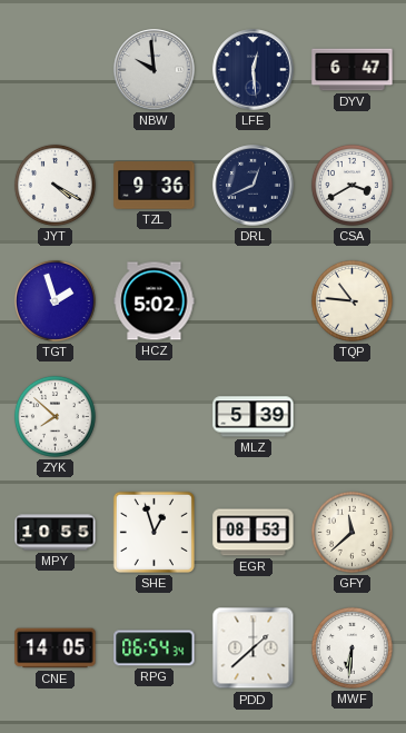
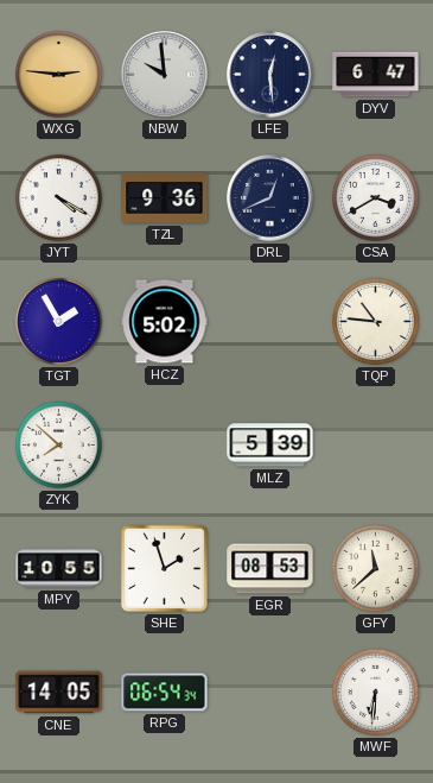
WXG: none -> 2:46 (58, 74)
TGT: 1:57 -> 1:55 (58, 321)
SHE: 12:57 -> 1:57 (164, 568)
PDD: 1:38 -> none (254, 648)
